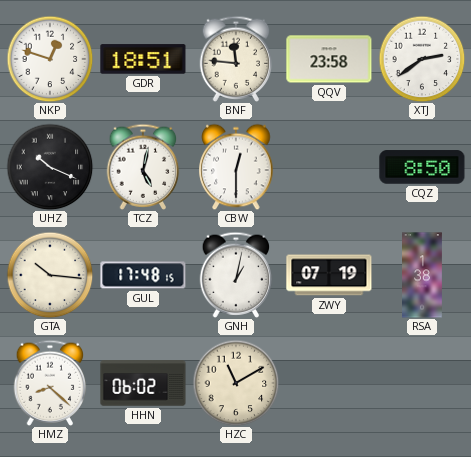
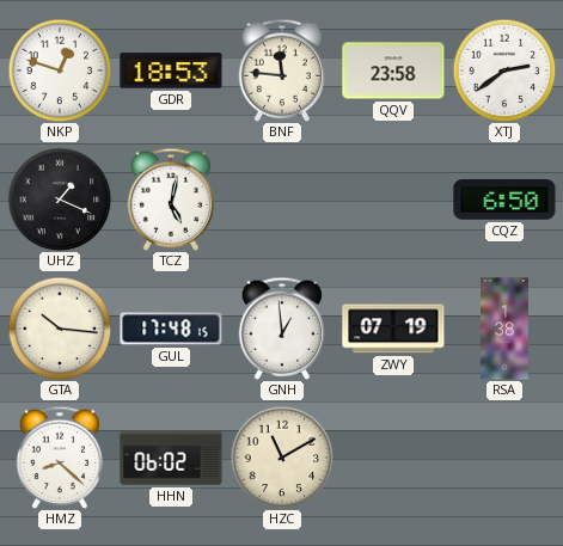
GDR: 18:51 -> 18:53 (171, 70)
UHZ: 10:19 -> 1:19 (60, 200)
CBW: 12:30 -> none (236, 167)
CQZ: 8:50 -> 6:50 (504, 200)
GNH: 1:02 -> 12:59 (282, 329)
